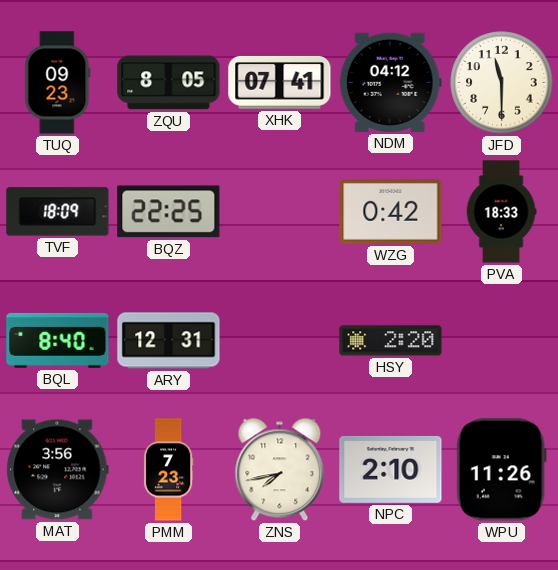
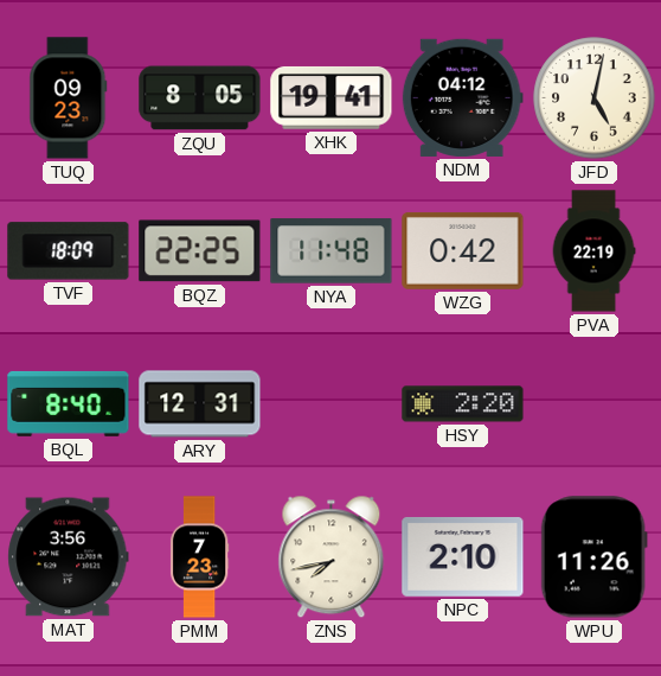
XHK: 07:41 -> 19:41 (332, 98)
JFD: 11:30 -> 5:02 (595, 98)
NYA: none -> 11:48 (332, 251)
PVA: 18:33 -> 22:19 (593, 251)
